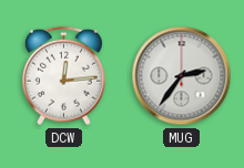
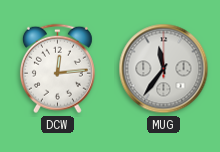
MUG: 2:36 -> 11:36 (164, 69)
